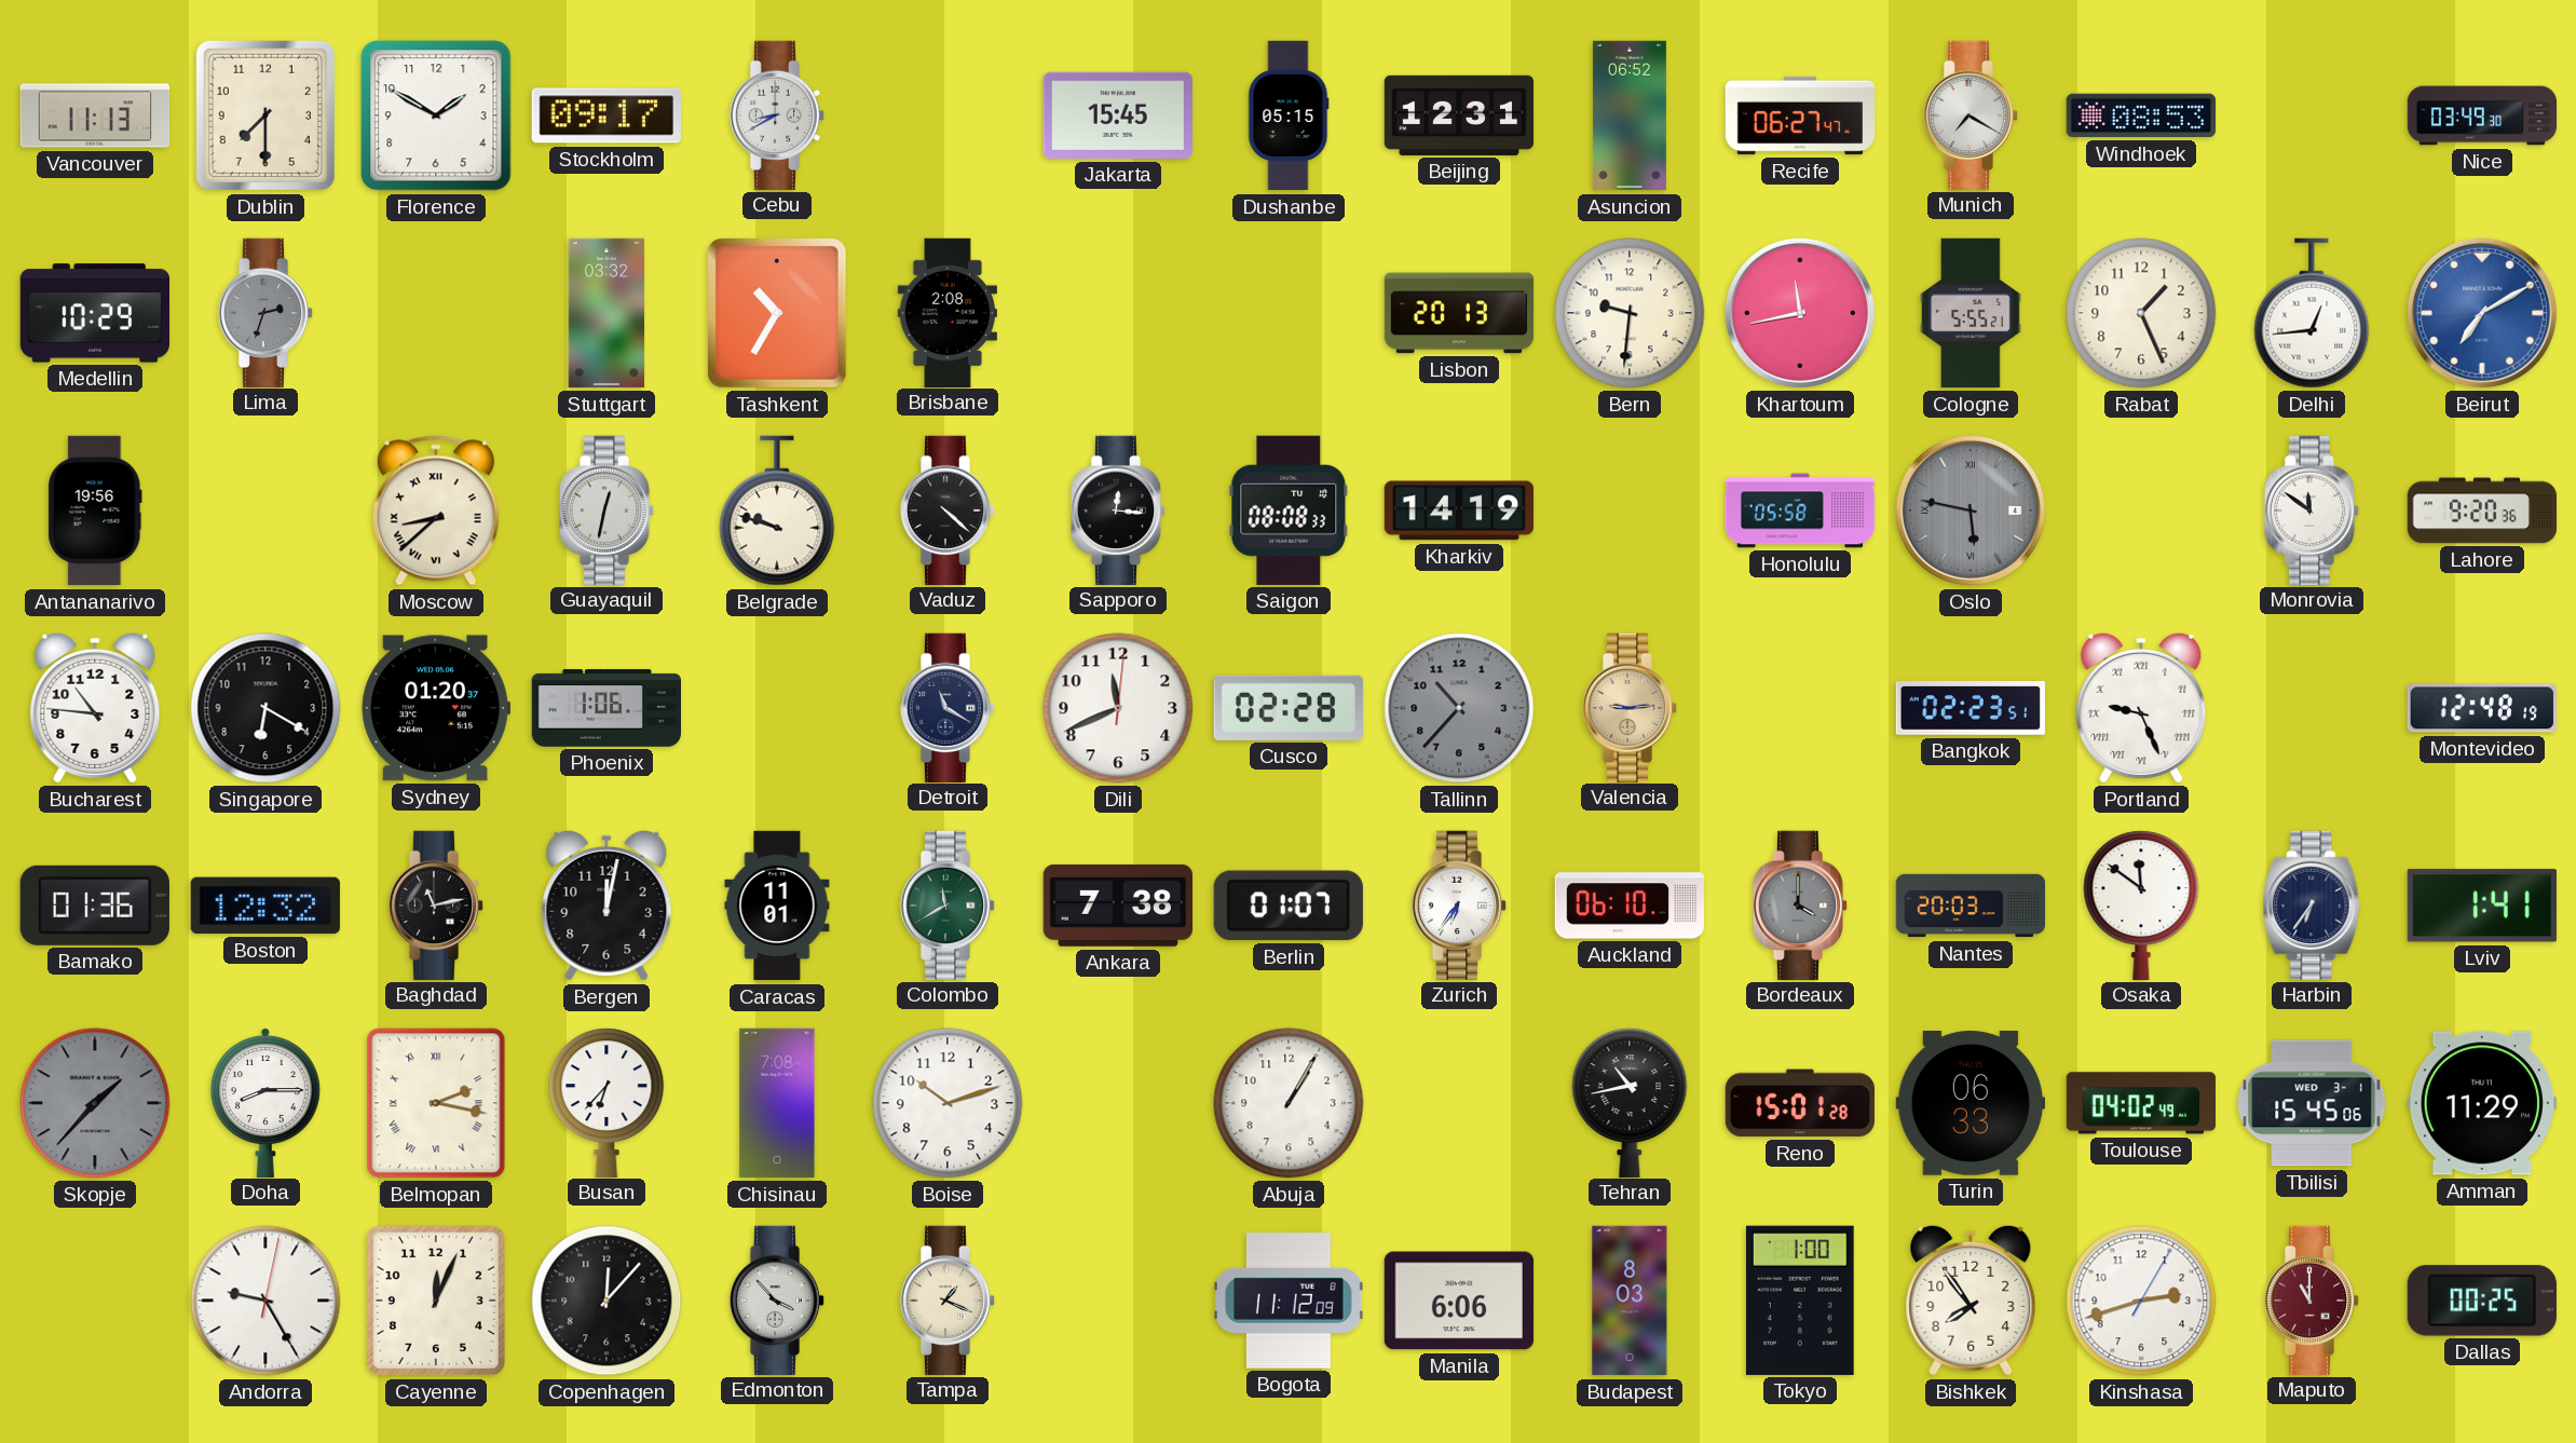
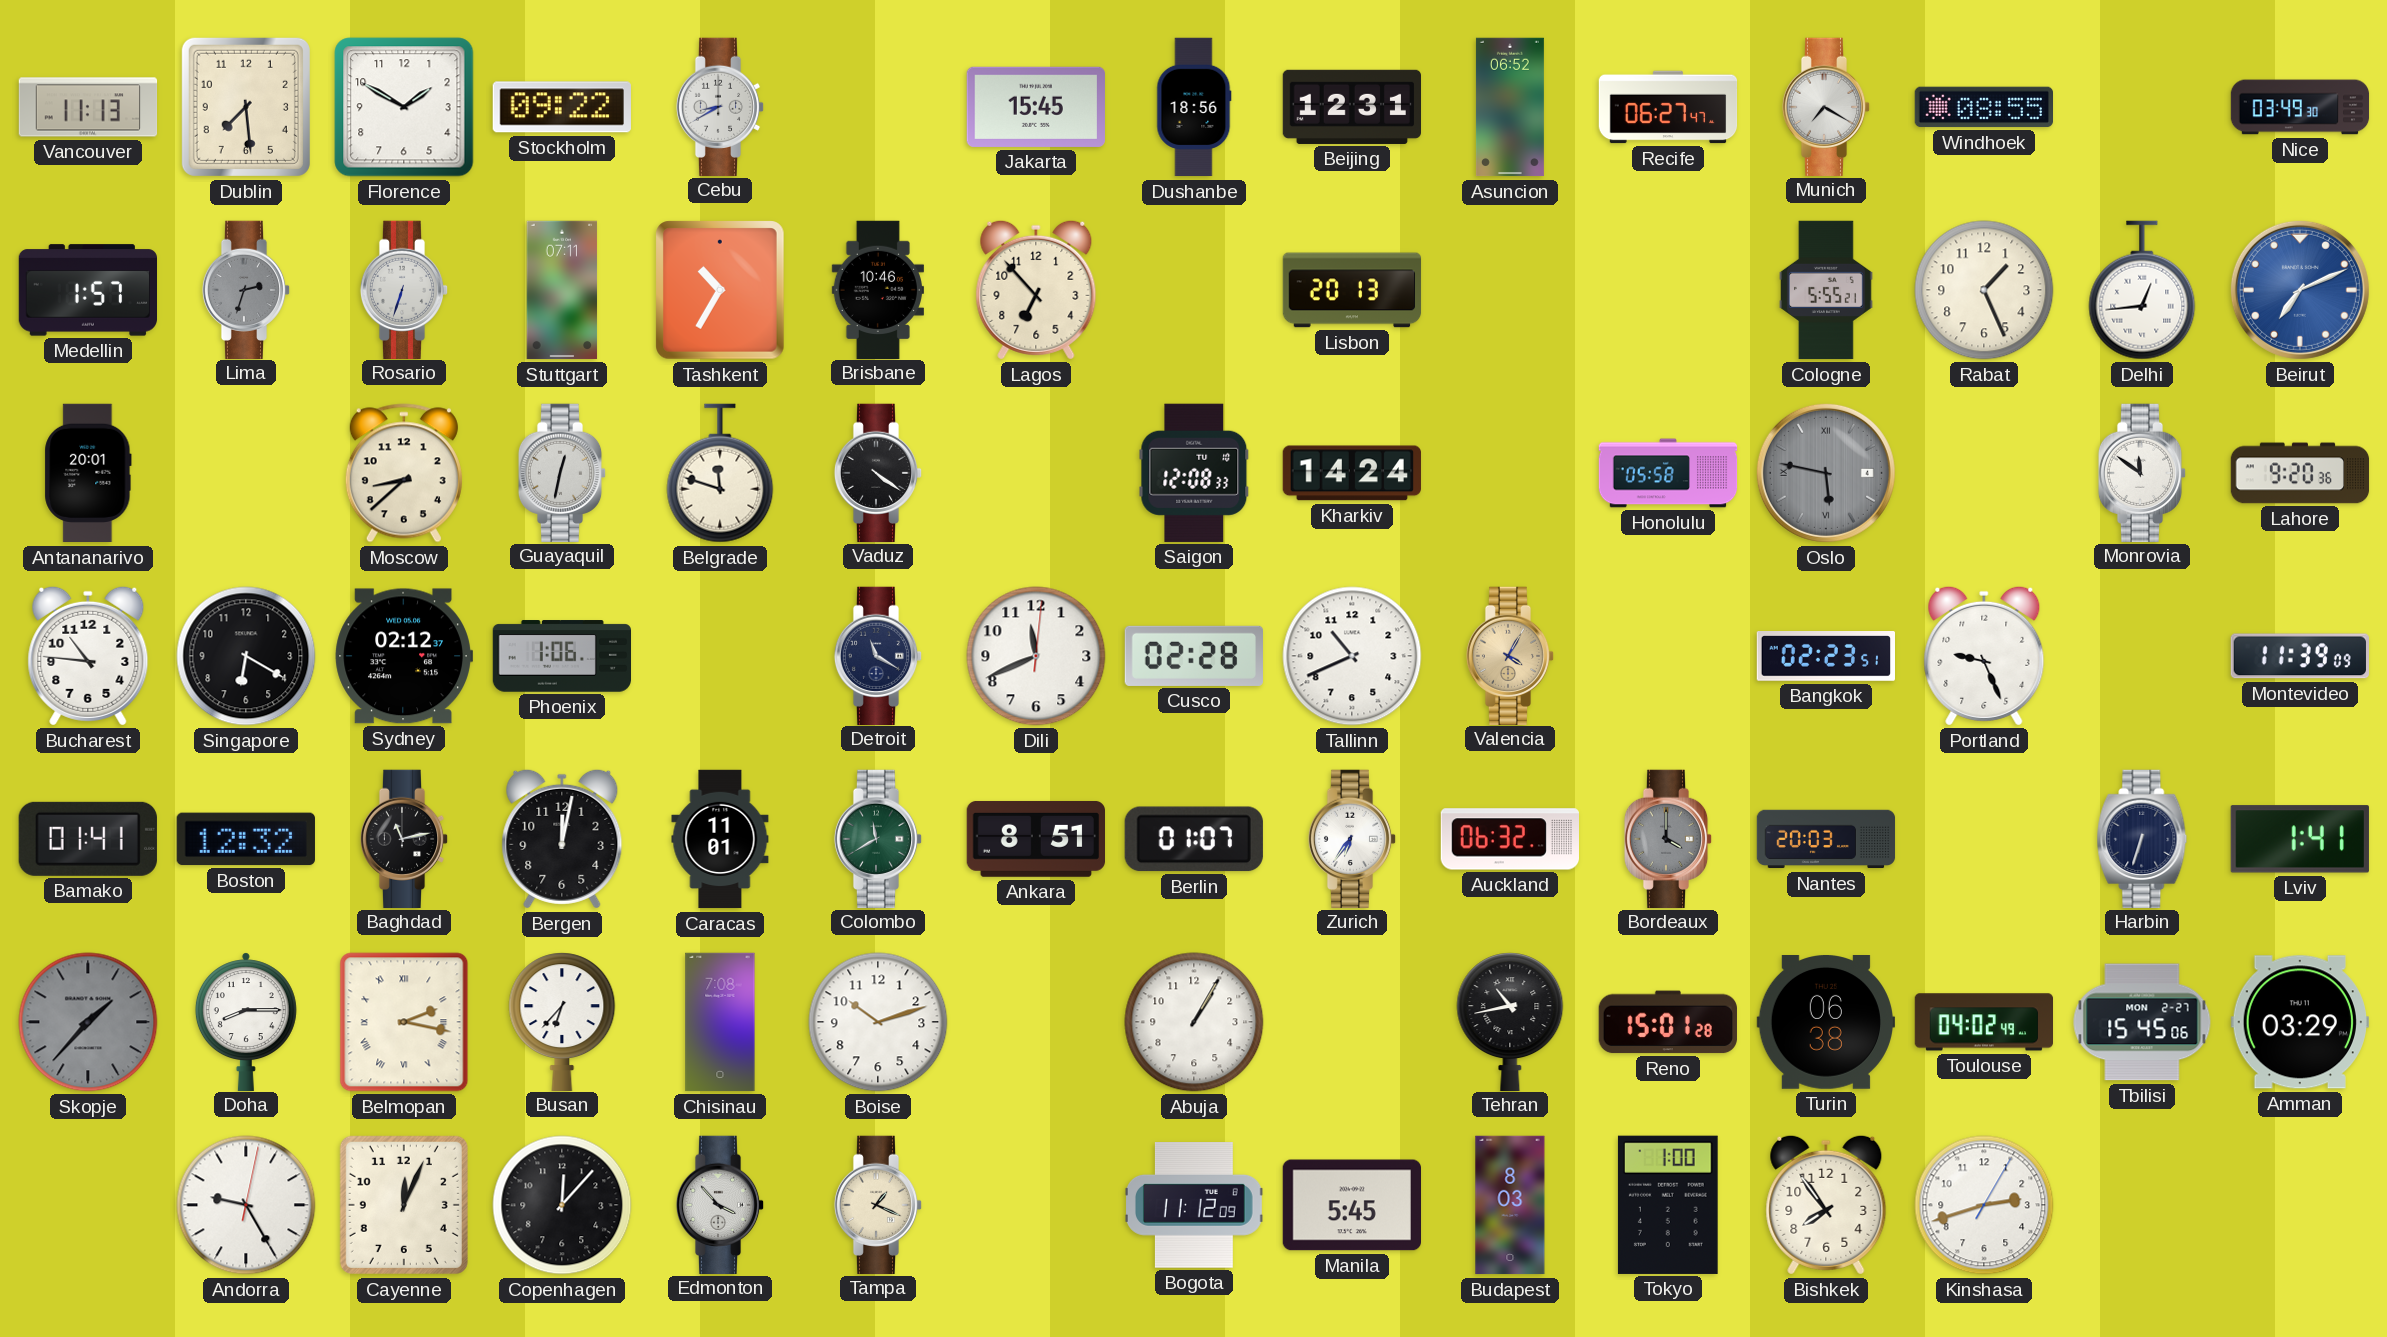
Dublin: 7:30 -> 7:29 (246, 107)
Stockholm: 09:17 -> 09:22 (562, 107)
Dushanbe: 05:15 -> 18:56 (1194, 107)
Windhoek: 08:53 -> 08:55 (1983, 107)
Medellin: 10:29 -> 1:57 (87, 290)
Rosario: none -> 6:33 (404, 289)
Stuttgart: 03:32 -> 07:11 (562, 290)
Brisbane: 2:08 -> 10:46 (878, 289)
Lagos: none -> 6:53 (1036, 290)
Bern: 9:31 -> none (1630, 313)
Khartoum: 11:43 -> none (1800, 313)
Beirut: 7:10 -> 7:11 (2300, 290)
Antananarivo: 19:56 -> 20:01 (88, 473)
Moscow numerals: Roman -> Arabic (404, 473)
Belgrade: 9:48 -> 11:48 (720, 473)
Vaduz: 4:22 -> 4:21 (878, 472)
Sapporo: 12:16 -> none (1118, 509)
Saigon: 08:08 -> 12:08 (1194, 473)
Kharkiv: 14:19 -> 14:24 (1351, 473)
Sydney: 01:20 -> 02:12 (404, 656)
Tallinn: 10:37 -> 10:41 (1352, 656)
Tallinn dial: grey -> white (1352, 656)
Valencia: 9:14 -> 4:05 (1510, 655)
Portland numerals: Roman -> Arabic (1984, 656)
Montevideo: 12:48 -> 11:39 (2299, 656)
Bamako: 01:36 -> 01:41 (88, 839)
Ankara: 7:38 -> 8:51 (1035, 839)
Auckland: 06:10 -> 06:32 (1509, 839)
Osaka: 11:51 -> none (2141, 904)
Harbin: 6:36 -> 6:33 (2142, 838)
Turin: 06:33 -> 06:38 (1825, 1023)
Tbilisi date: WED 3-1 -> MON 2-27 (2142, 1022)
Amman: 11:29 -> 03:29 (2300, 1022)
Manila: 6:06 -> 5:45 (1351, 1205)
Maputo: 11:00 -> none (2312, 1299)
Dallas: 00:25 -> none (2482, 1301)
